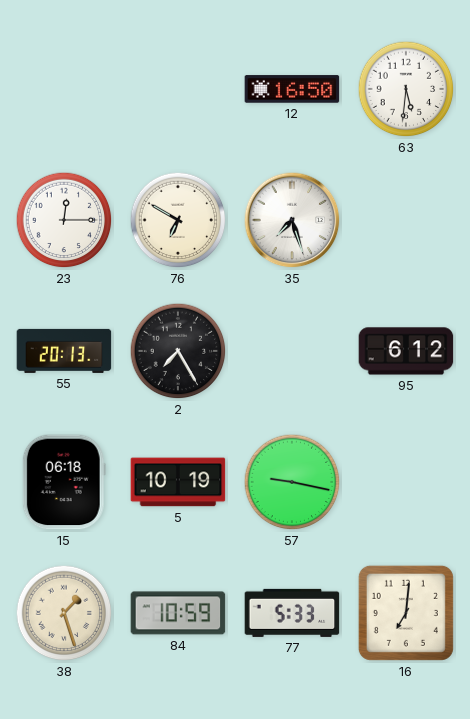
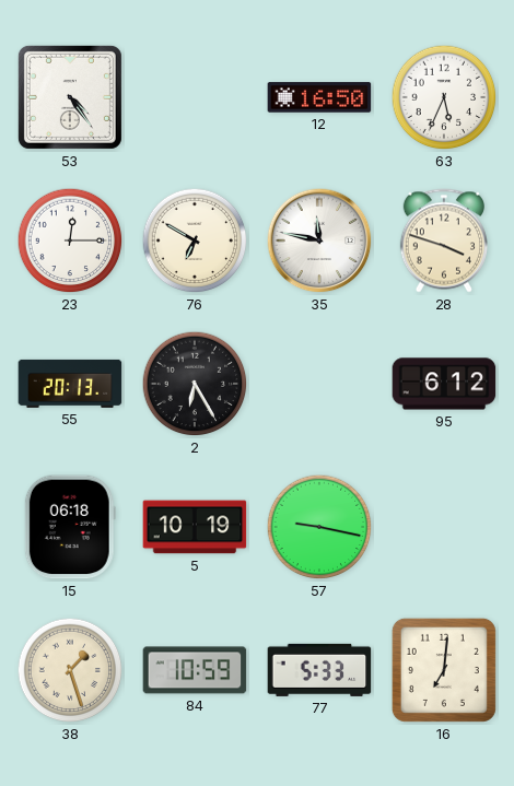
53: none -> 4:24 (70, 97)
63: 5:31 -> 5:34 (444, 97)
35: 7:27 -> 11:47 (319, 241)
28: none -> 3:48 (444, 241)
2: 7:25 -> 6:25 (195, 384)
